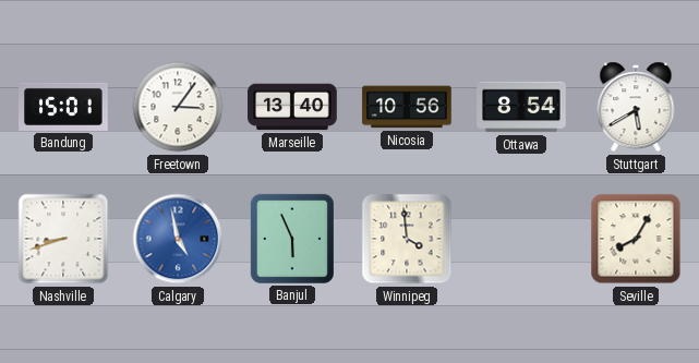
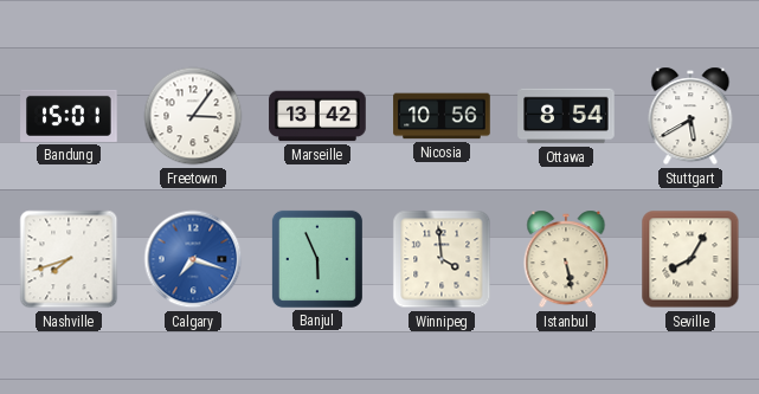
Marseille: 13:40 -> 13:42 (317, 116)
Nashville: 8:42 -> 7:42 (69, 259)
Calgary: 4:58 -> 7:18 (193, 259)
Istanbul: none -> 5:28 (566, 259)
